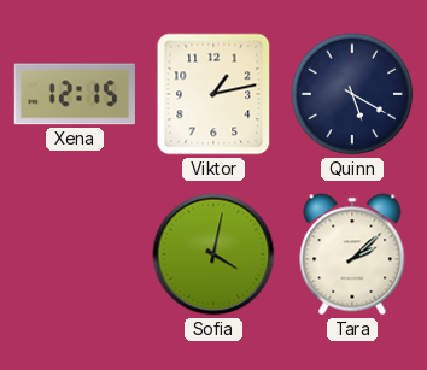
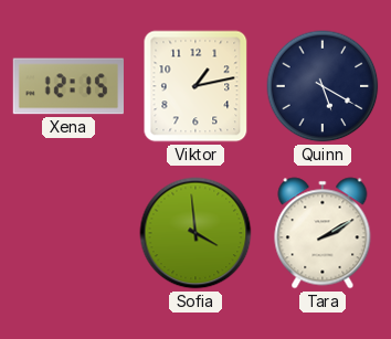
Sofia: 4:02 -> 3:59 (196, 233)
Tara: 2:08 -> 2:10 (323, 233)
